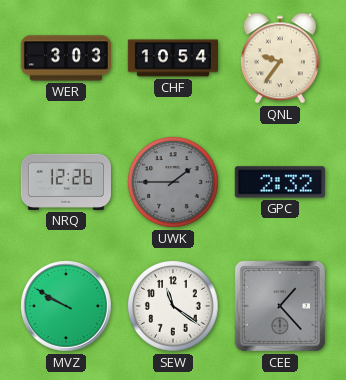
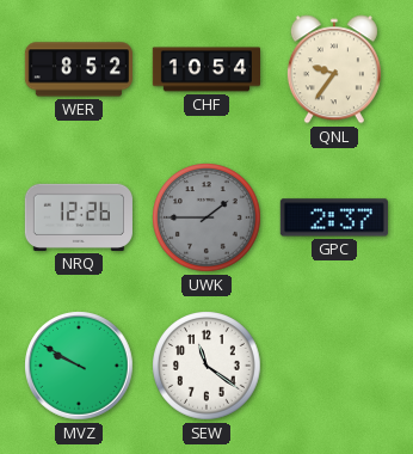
WER: 3:03 -> 8:52 (79, 69)
GPC: 2:32 -> 2:37 (334, 217)
CEE: 1:23 -> none (280, 306)
